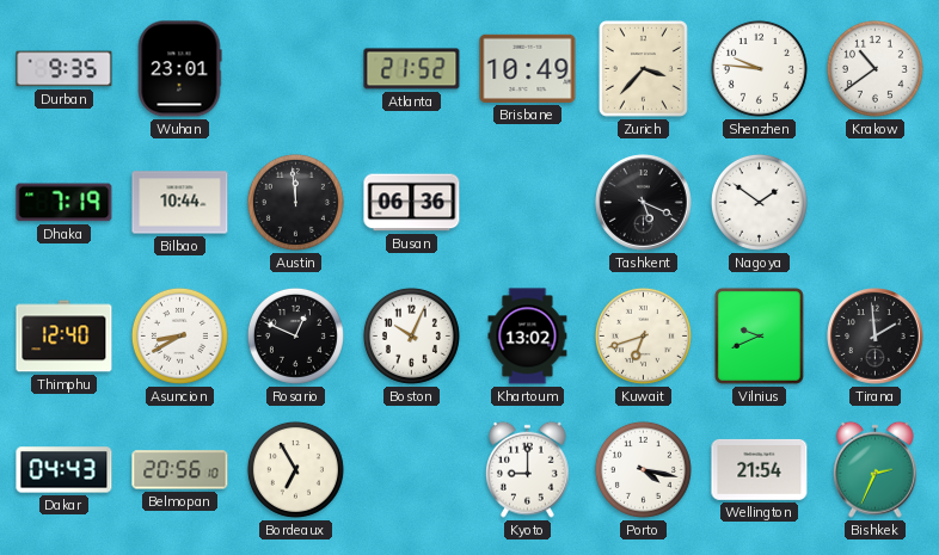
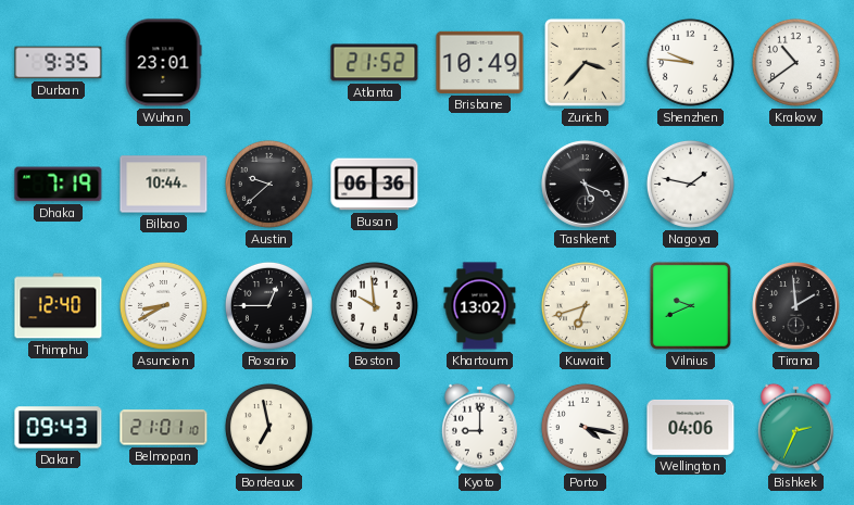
Austin: 11:59 -> 9:38 (268, 184)
Nagoya: 1:51 -> 1:47 (690, 184)
Rosario: 12:49 -> 12:45 (268, 305)
Boston: 10:04 -> 9:59 (374, 305)
Dakar: 04:43 -> 09:43 (59, 428)
Belmopan: 20:56 -> 21:01 (164, 428)
Bordeaux: 6:55 -> 6:58 (268, 427)
Wellington: 21:54 -> 04:06 (691, 427)
